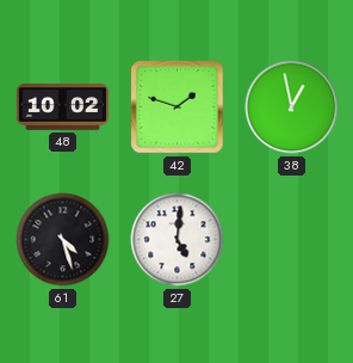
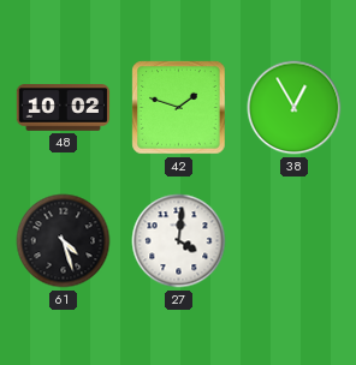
38: 12:58 -> 12:55 (295, 108)
27: 5:01 -> 4:01 (179, 241)
